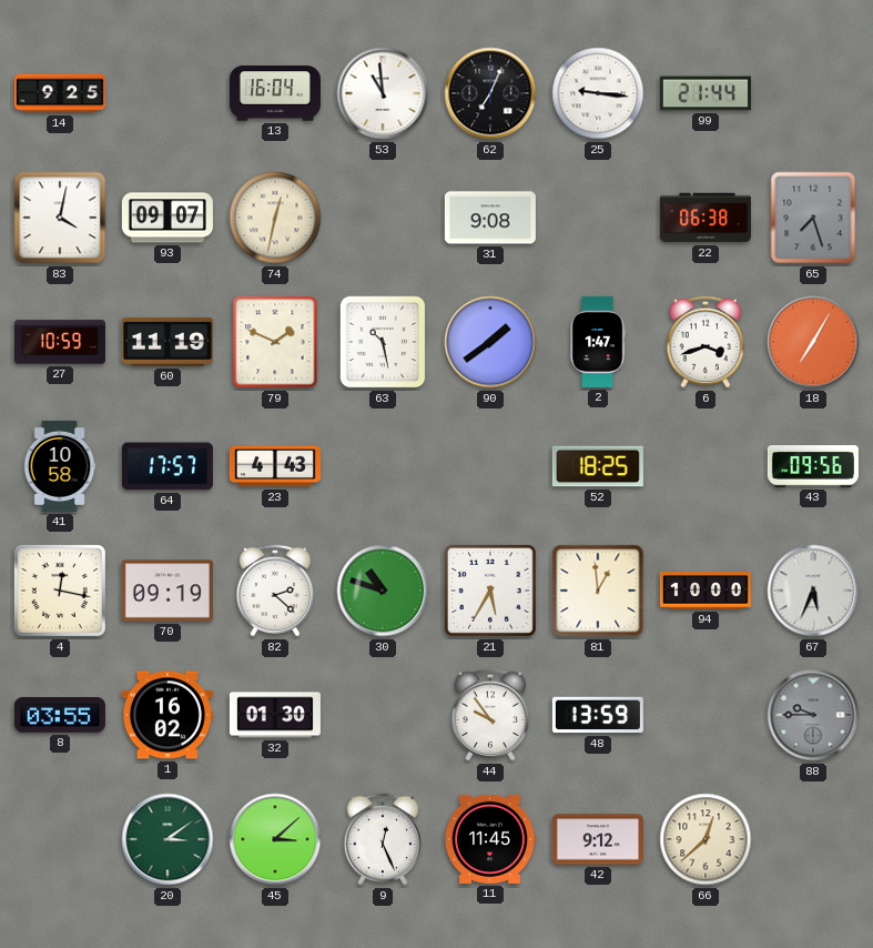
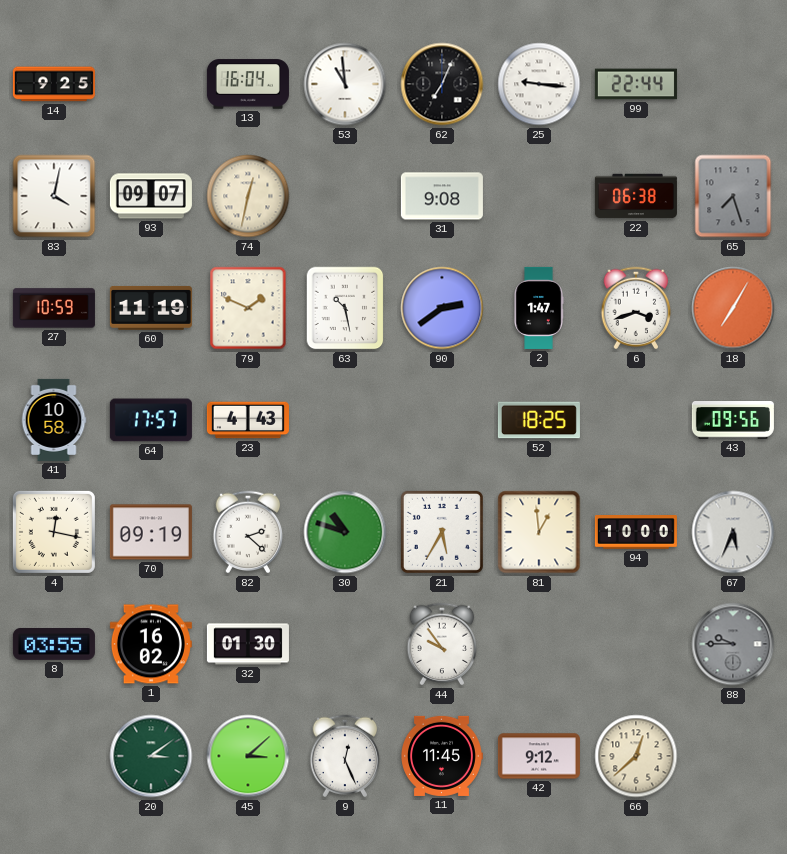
99: 21:44 -> 22:44 (636, 84)
90: 1:39 -> 2:39 (442, 308)
48: 13:59 -> none (598, 715)
